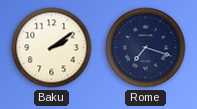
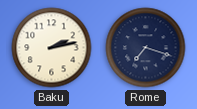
Baku: 2:09 -> 2:13 (52, 48)
